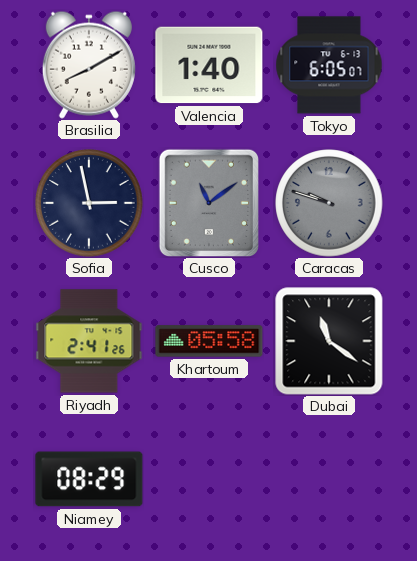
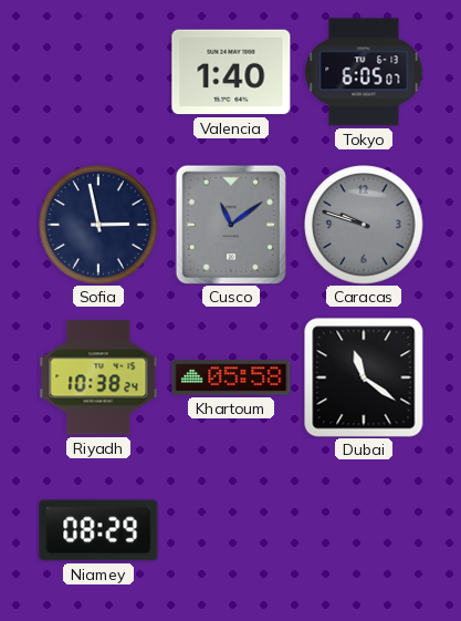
Brasilia: 8:10 -> none (89, 65)
Riyadh: 2:41 -> 10:38 (98, 377)
